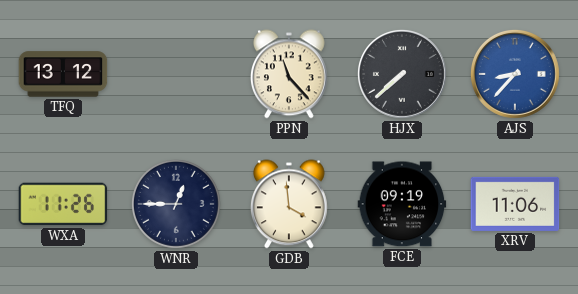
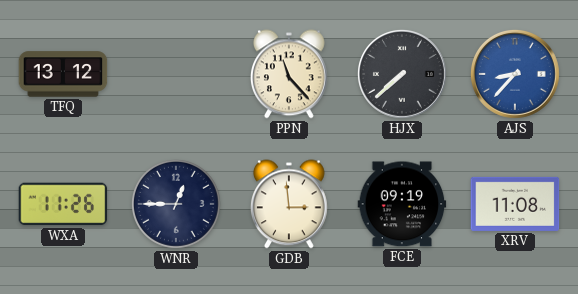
GDB: 3:59 -> 2:59 (289, 204)
XRV: 11:06 -> 11:08 (515, 204)
